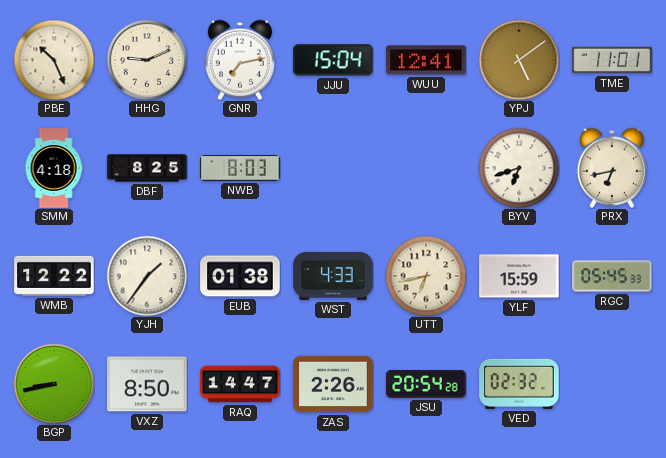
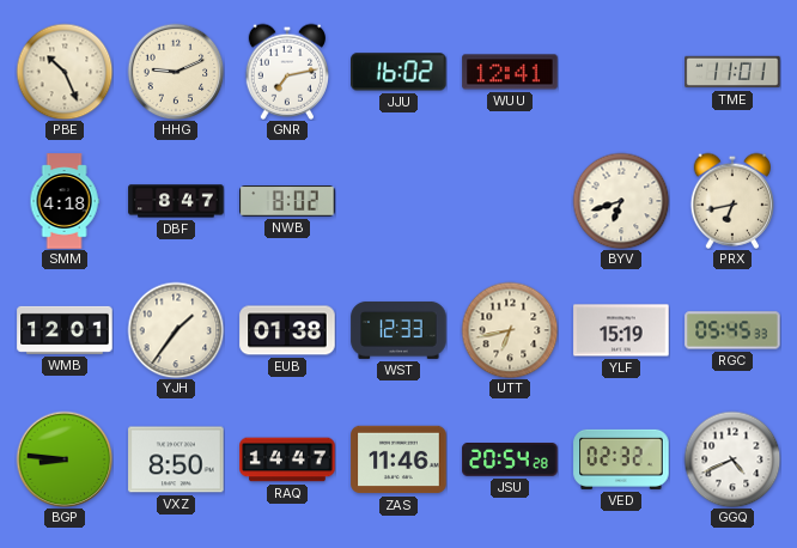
JJU: 15:04 -> 16:02 (398, 72)
YPJ: 5:09 -> none (519, 60)
DBF: 8:25 -> 8:47 (176, 201)
NWB: 8:03 -> 8:02 (287, 201)
WMB: 12:22 -> 12:01 (65, 330)
WST: 4:33 -> 12:33 (398, 330)
YLF: 15:59 -> 15:19 (621, 330)
BGP: 8:43 -> 8:46 (65, 459)
ZAS: 2:26 -> 11:46 (398, 459)
GGQ: none -> 4:41 (732, 459)
